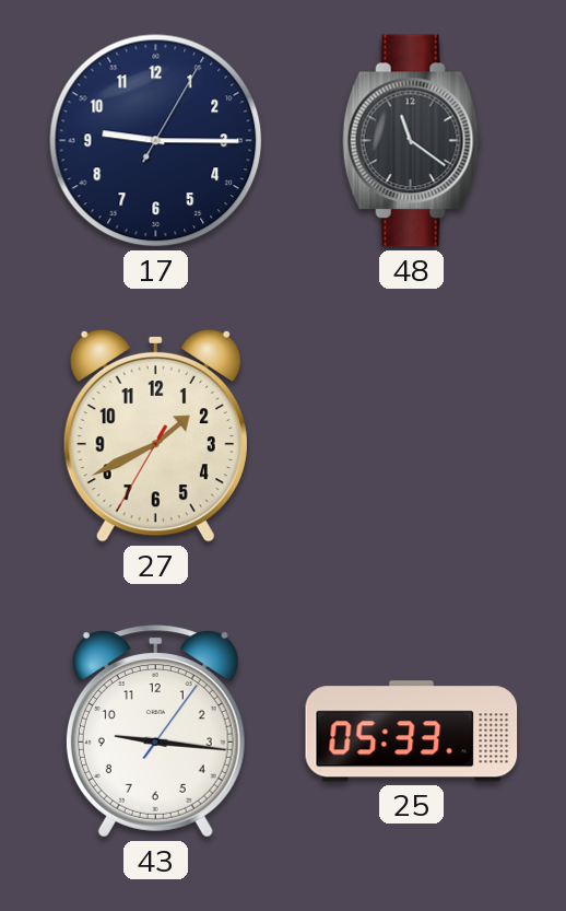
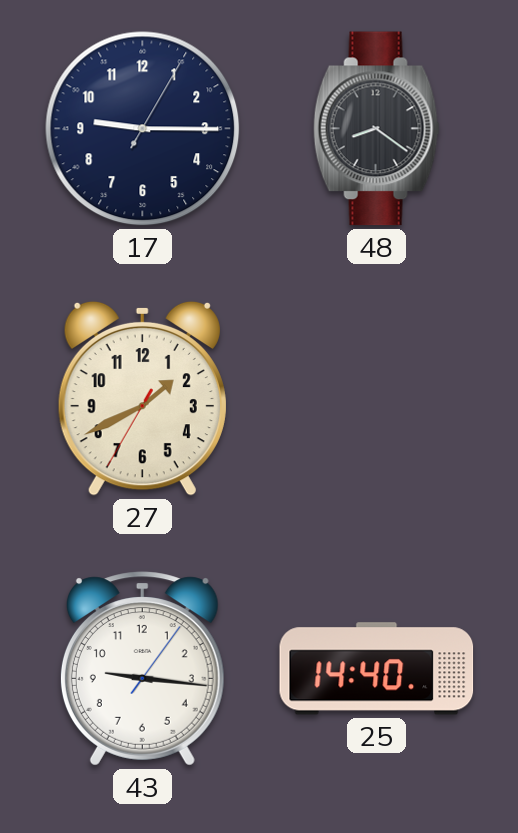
48: 11:21 -> 8:21 (376, 129)
25: 05:33 -> 14:40 (377, 669)
